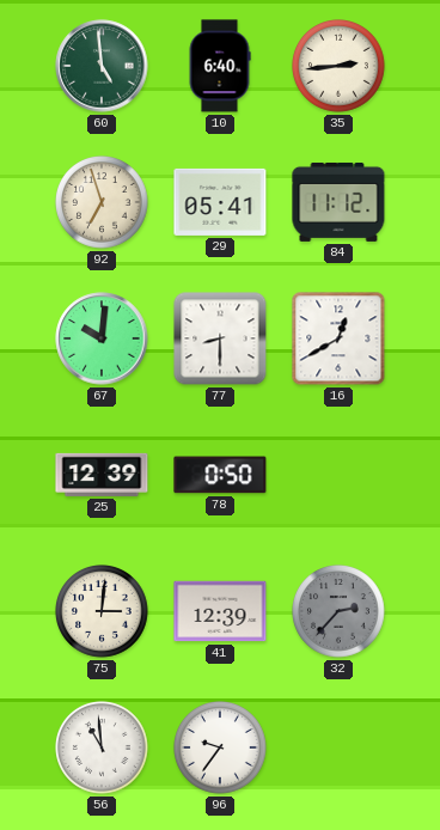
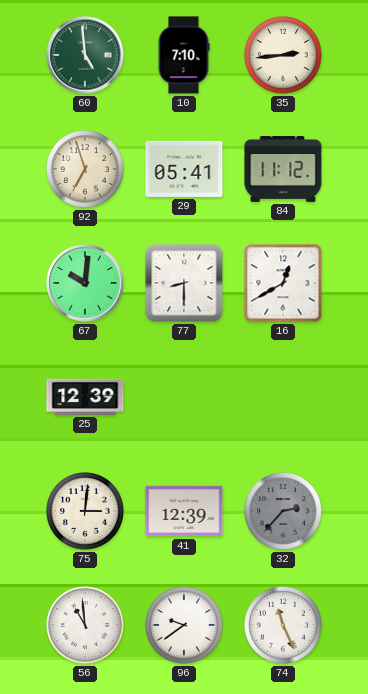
10: 6:40 -> 7:10 (184, 55)
78: 0:50 -> none (220, 475)
96: 9:36 -> 9:39 (185, 626)
74: none -> 11:26 (284, 626)
